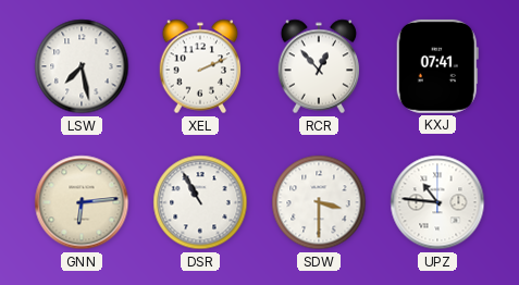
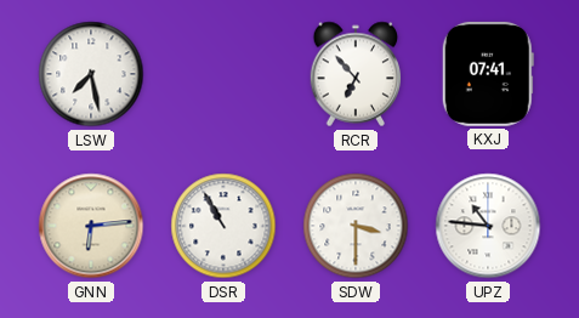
XEL: 2:11 -> none (200, 66)
RCR: 12:53 -> 6:53 (356, 74)
